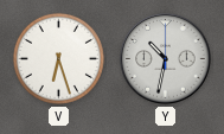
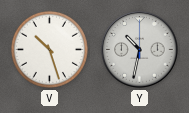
V: 6:27 -> 10:27 (49, 49)
